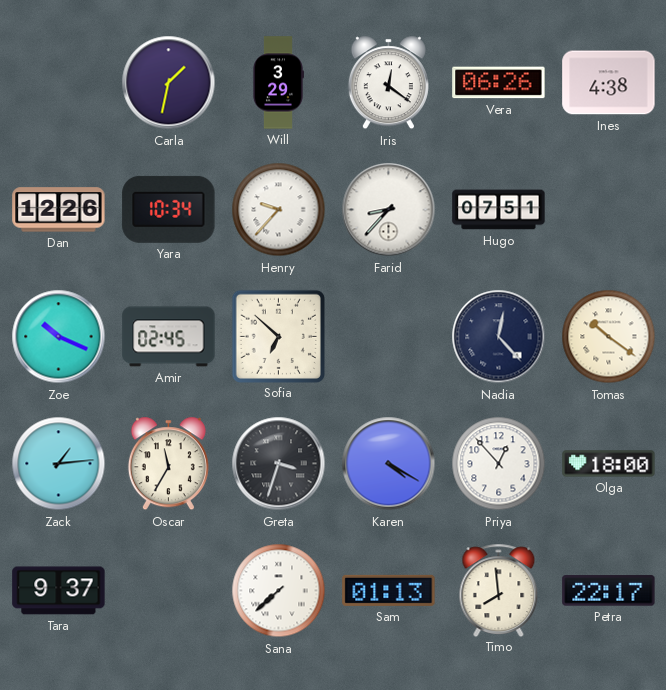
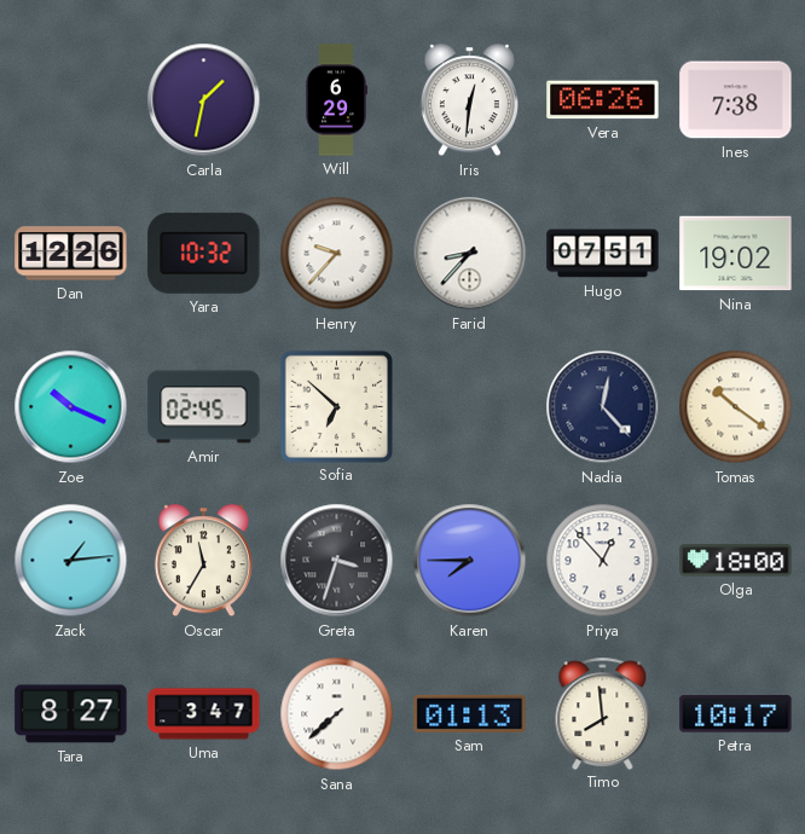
Will: 3:29 -> 6:29 (336, 100)
Iris: 12:21 -> 12:31 (469, 100)
Ines: 4:38 -> 7:38 (736, 100)
Yara: 10:34 -> 10:32 (204, 253)
Nina: none -> 19:02 (736, 254)
Karen: 4:20 -> 7:45 (470, 561)
Tara: 9:37 -> 8:27 (71, 714)
Uma: none -> 3:47 (204, 714)
Petra: 22:17 -> 10:17 (736, 714)
